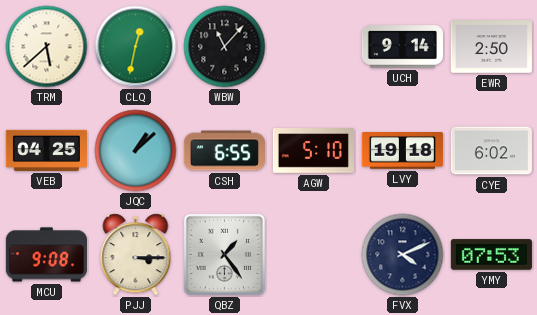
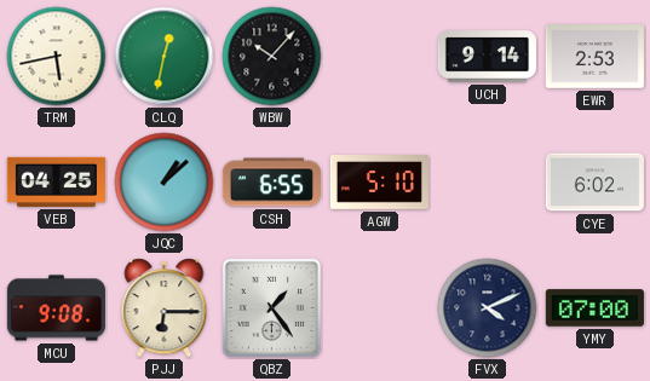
TRM: 5:38 -> 5:43 (57, 57)
WBW: 11:07 -> 10:07 (272, 57)
EWR: 2:50 -> 2:53 (594, 57)
LVY: 19:18 -> none (402, 151)
PJJ: 3:15 -> 6:15 (165, 308)
YMY: 07:53 -> 07:00 (594, 308)
